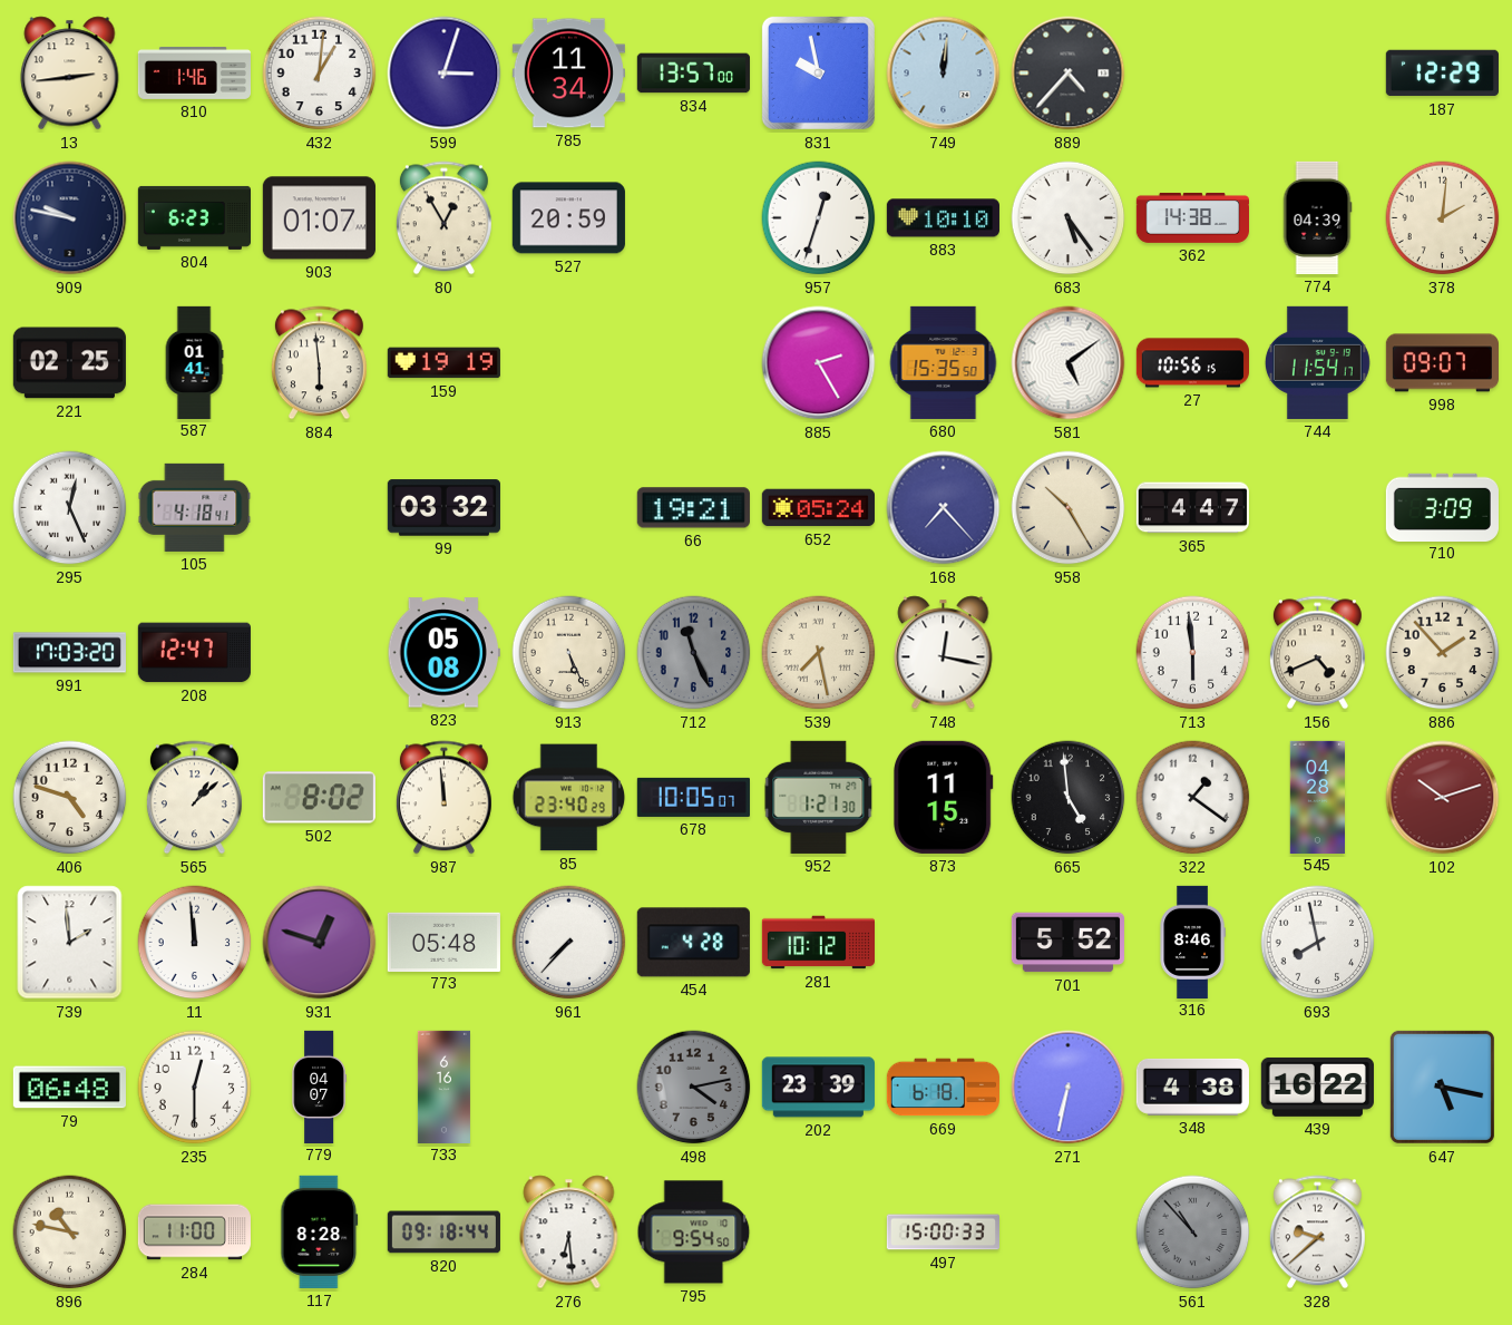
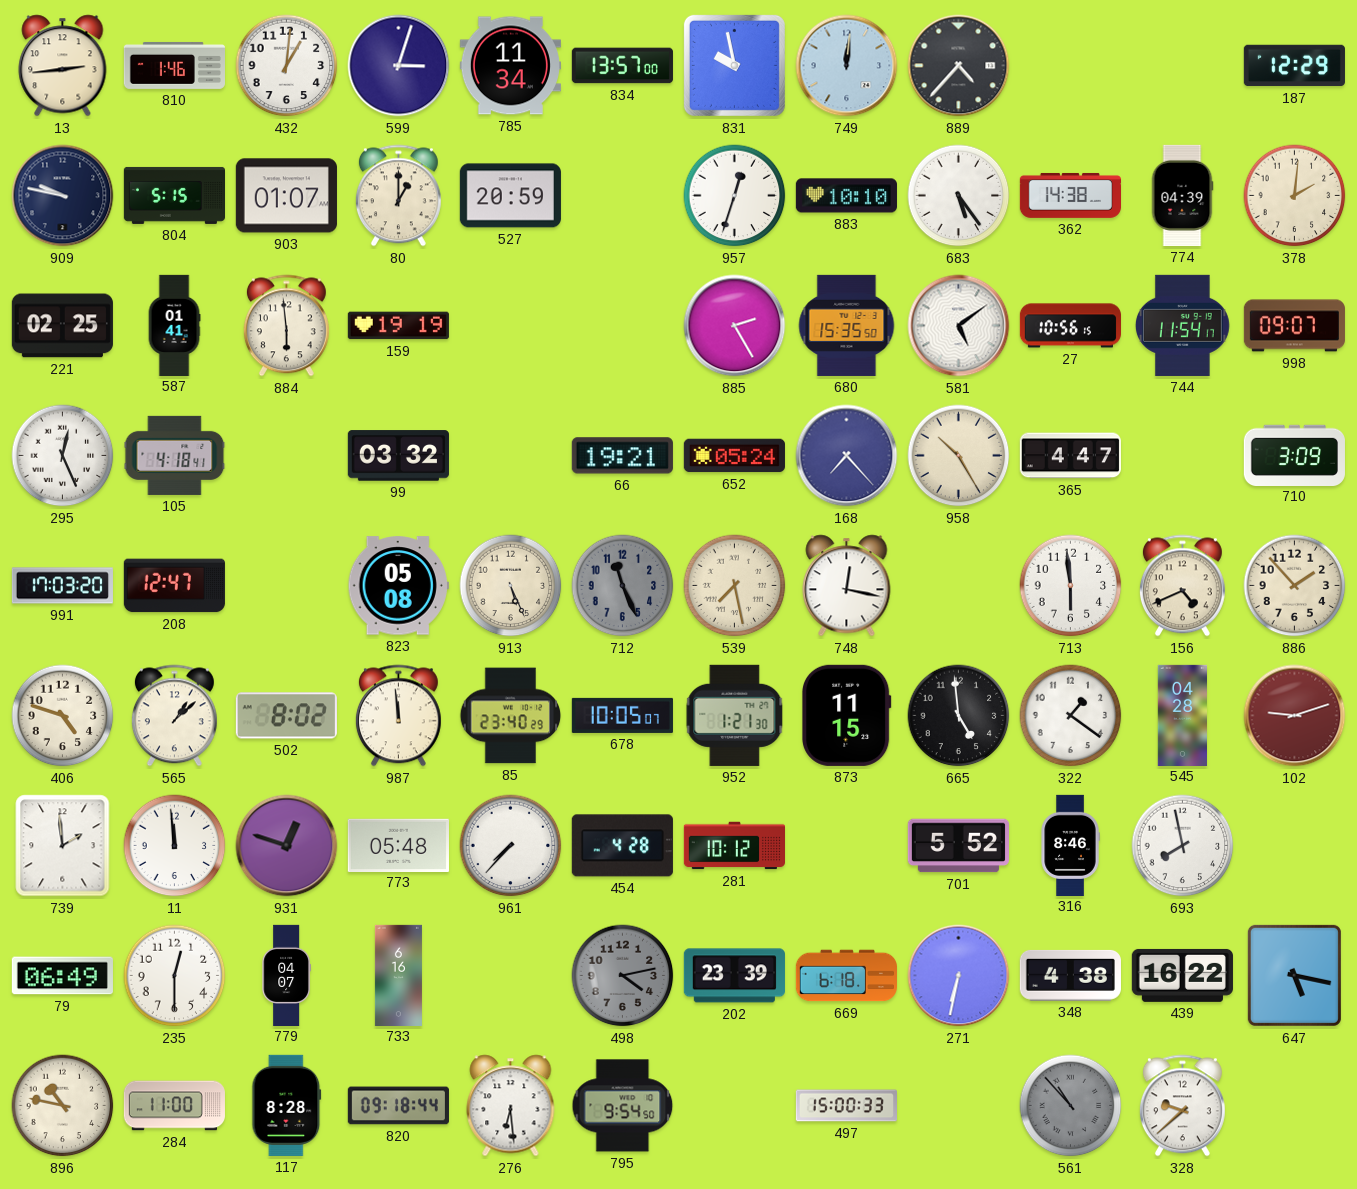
804: 6:23 -> 5:15 (174, 195)
80: 12:55 -> 1:00 (398, 196)
102: 10:12 -> 9:12 (1295, 716)
79: 06:48 -> 06:49 (62, 976)
